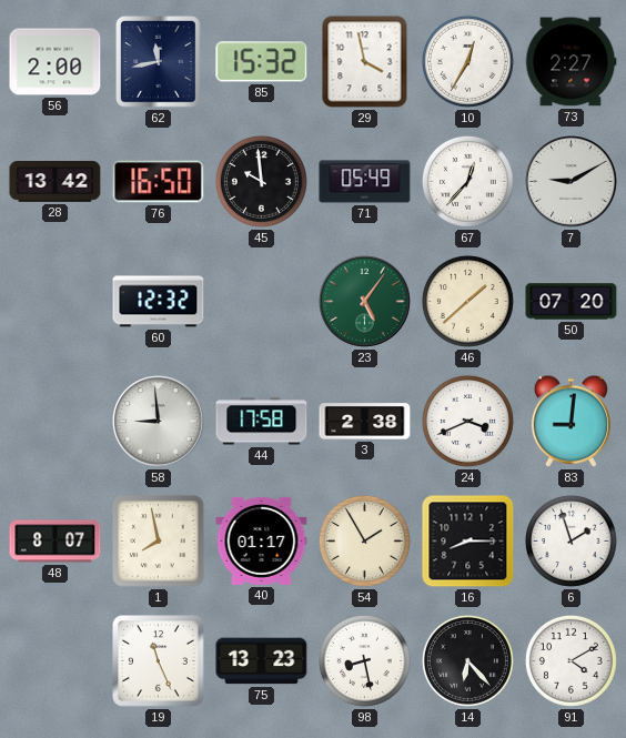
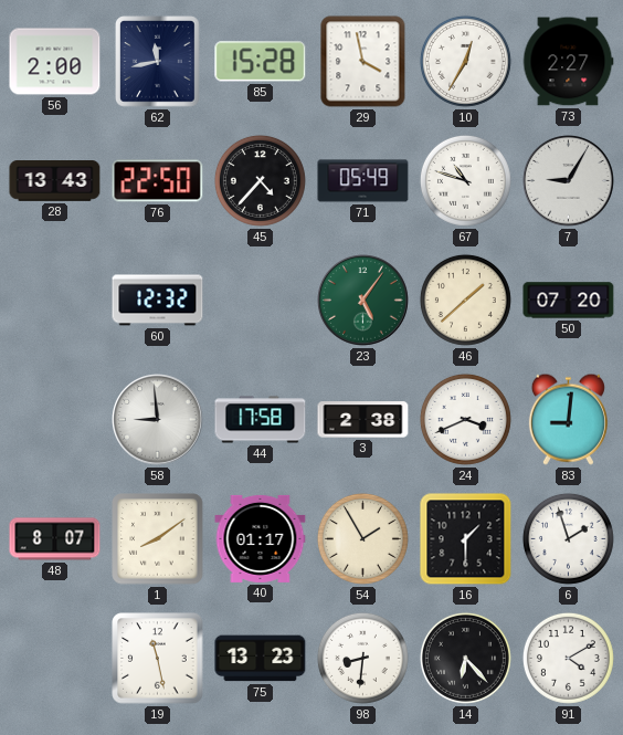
85: 15:32 -> 15:28 (261, 62)
28: 13:42 -> 13:43 (55, 181)
76: 16:50 -> 22:50 (158, 181)
45: 9:59 -> 4:37 (260, 180)
67: 12:37 -> 10:48 (465, 180)
7: 9:10 -> 9:05 (569, 181)
1: 7:58 -> 8:09 (158, 539)
16: 8:15 -> 1:30 (466, 539)
19: 11:26 -> 11:28 (158, 659)
98: 8:28 -> 8:31 (362, 658)
